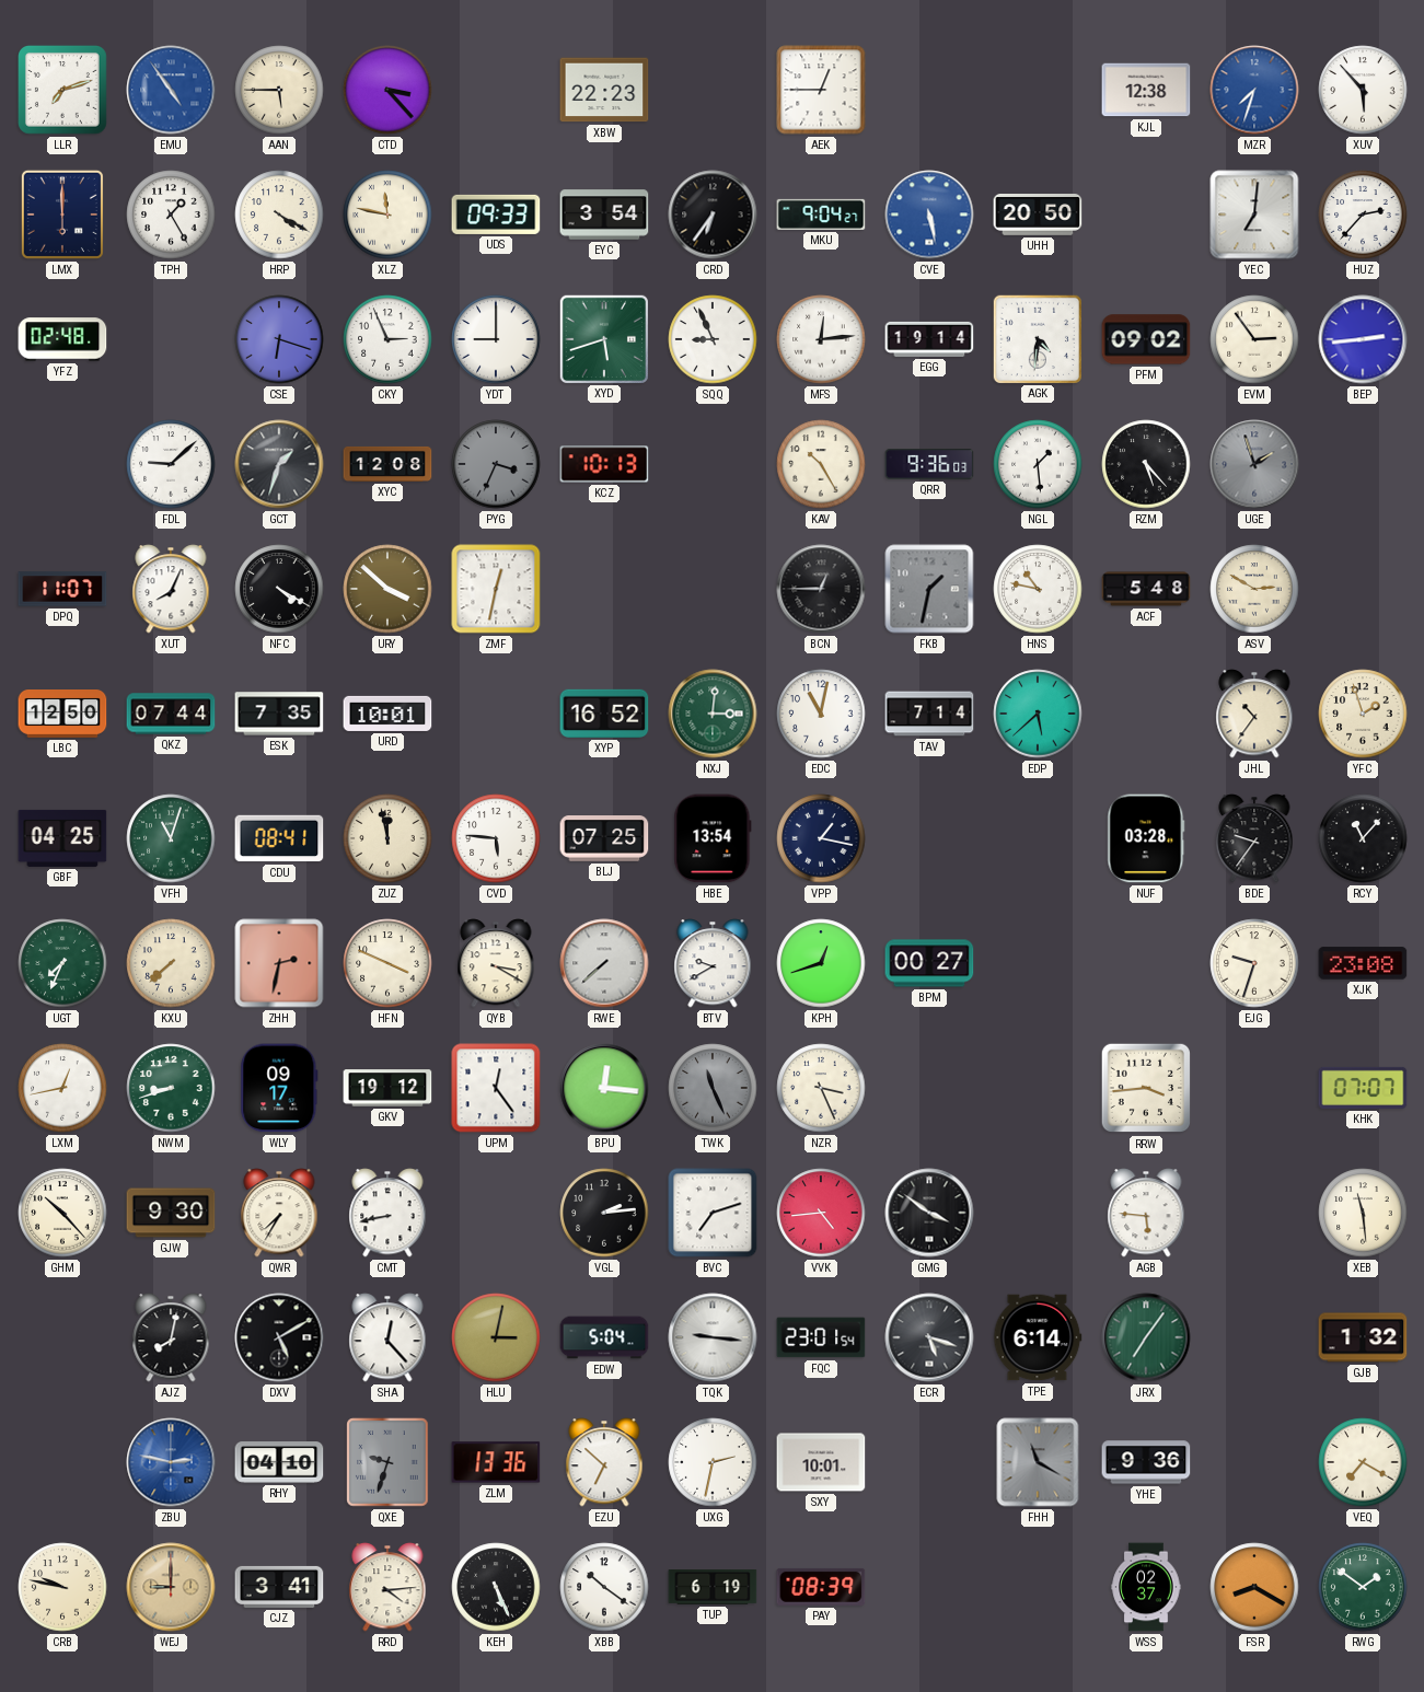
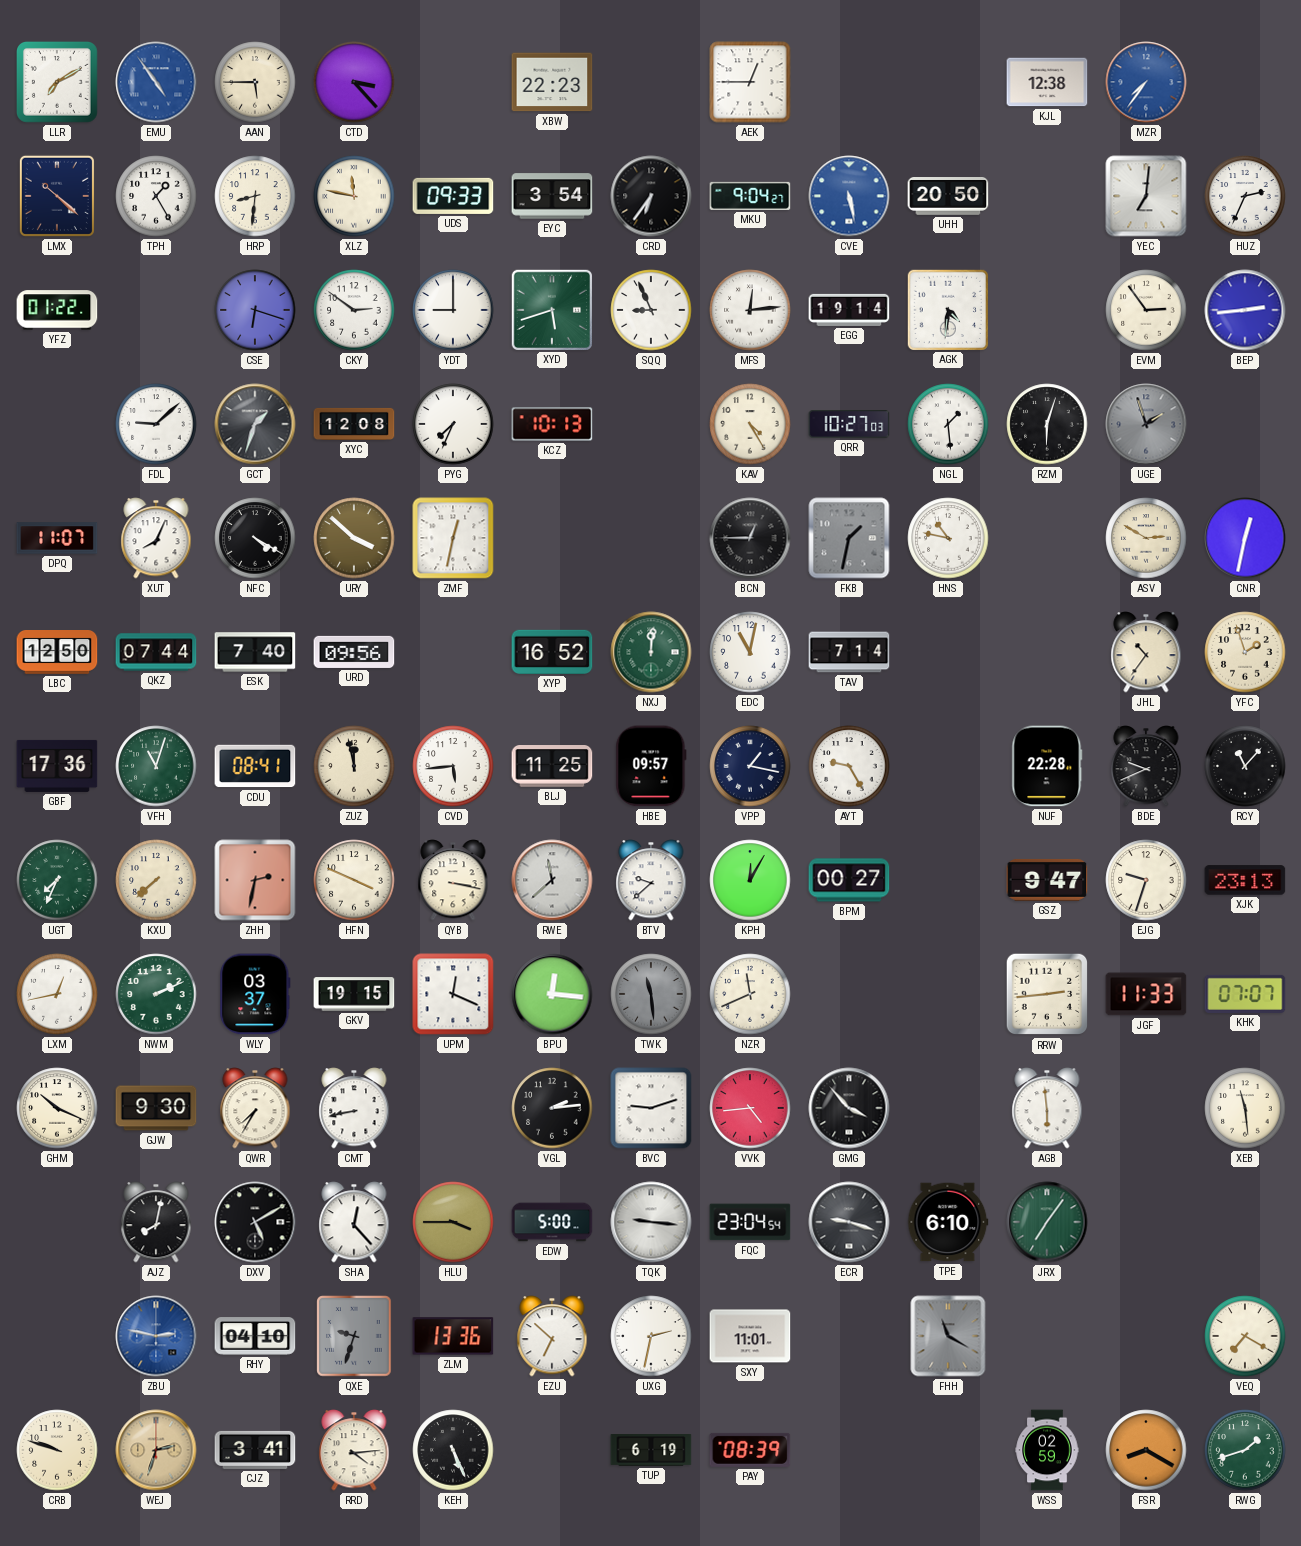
LLR: 7:12 -> 7:10 (58, 83)
MZR: 7:33 -> 7:36 (1146, 82)
XUV: 5:53 -> none (1363, 90)
LMX: 6:00 -> 10:22 (57, 196)
HRP: 4:20 -> 8:31 (255, 196)
HUZ: 2:37 -> 2:34 (1245, 196)
YFZ: 02:48 -> 01:22 (57, 310)
CKY: 2:56 -> 2:51 (354, 310)
PFM: 09:02 -> none (1146, 339)
PYG: 3:34 -> 7:34 (453, 424)
PYG dial: grey -> white (453, 424)
KAV: 10:25 -> 4:25 (750, 424)
QRR: 9:36 -> 10:27 (849, 424)
RZM: 5:23 -> 6:03 (1047, 424)
ACF: 5:48 -> none (1146, 589)
CNR: none -> 12:32 (1245, 538)
ESK: 7:35 -> 7:40 (255, 652)
URD: 10:01 -> 09:56 (354, 652)
NXJ: 3:01 -> 12:01 (651, 652)
EDP: 5:38 -> none (1038, 714)
GBF: 04:25 -> 17:36 (57, 766)
CVD: 5:46 -> 5:44 (453, 766)
BLJ: 07:25 -> 11:25 (552, 767)
HBE: 13:54 -> 09:57 (651, 766)
AYT: none -> 9:25 (849, 766)
NUF: 03:28 -> 22:28 (1047, 766)
BDE: 9:36 -> 9:41 (1146, 766)
QYB: 3:20 -> 3:17 (453, 880)
RWE: 7:38 -> 11:38 (552, 880)
BTV: 9:40 -> 9:38 (651, 880)
KPH: 12:42 -> 12:05 (750, 880)
GSZ: none -> 9:47 (1047, 880)
XJK: 23:08 -> 23:13 (1245, 880)
NWM: 8:42 -> 2:11 (156, 994)
WLY: 09:17 -> 03:37 (255, 994)
GKV: 19:12 -> 19:15 (354, 994)
UPM: 12:24 -> 12:19 (453, 994)
TWK: 11:26 -> 11:29 (651, 994)
NZR: 3:26 -> 11:41 (750, 994)
RRW: 3:44 -> 2:44 (1047, 994)
JGF: none -> 11:33 (1146, 994)
GHM: 10:23 -> 10:19 (57, 1108)
BVC: 7:12 -> 9:12 (651, 1108)
GMG: 3:51 -> 3:53 (849, 1108)
AGB: 5:46 -> 5:59 (1047, 1108)
HLU: 3:02 -> 3:45 (453, 1222)
EDW: 5:04 -> 5:00 (552, 1222)
FQC: 23:01 -> 23:04 (750, 1222)
ECR: 5:18 -> 9:18 (849, 1222)
TPE: 6:14 -> 6:10 (948, 1222)
GJB: 1:32 -> none (1363, 1337)
SXY: 10:01 -> 11:01 (750, 1336)
YHE: 9:36 -> none (1146, 1462)
CRB: 9:47 -> 9:48 (57, 1450)
WEJ: 9:00 -> 2:33 (156, 1450)
XBB: 10:21 -> none (604, 1587)
WSS: 02:37 -> 02:59 (1047, 1450)
RWG: 1:51 -> 1:42 (1245, 1450)
